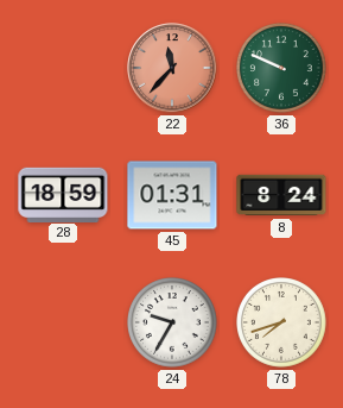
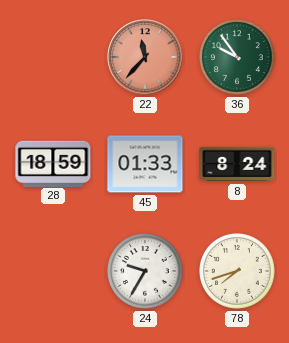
36: 9:49 -> 9:54 (238, 58)
45: 01:31 -> 01:33 (145, 164)
